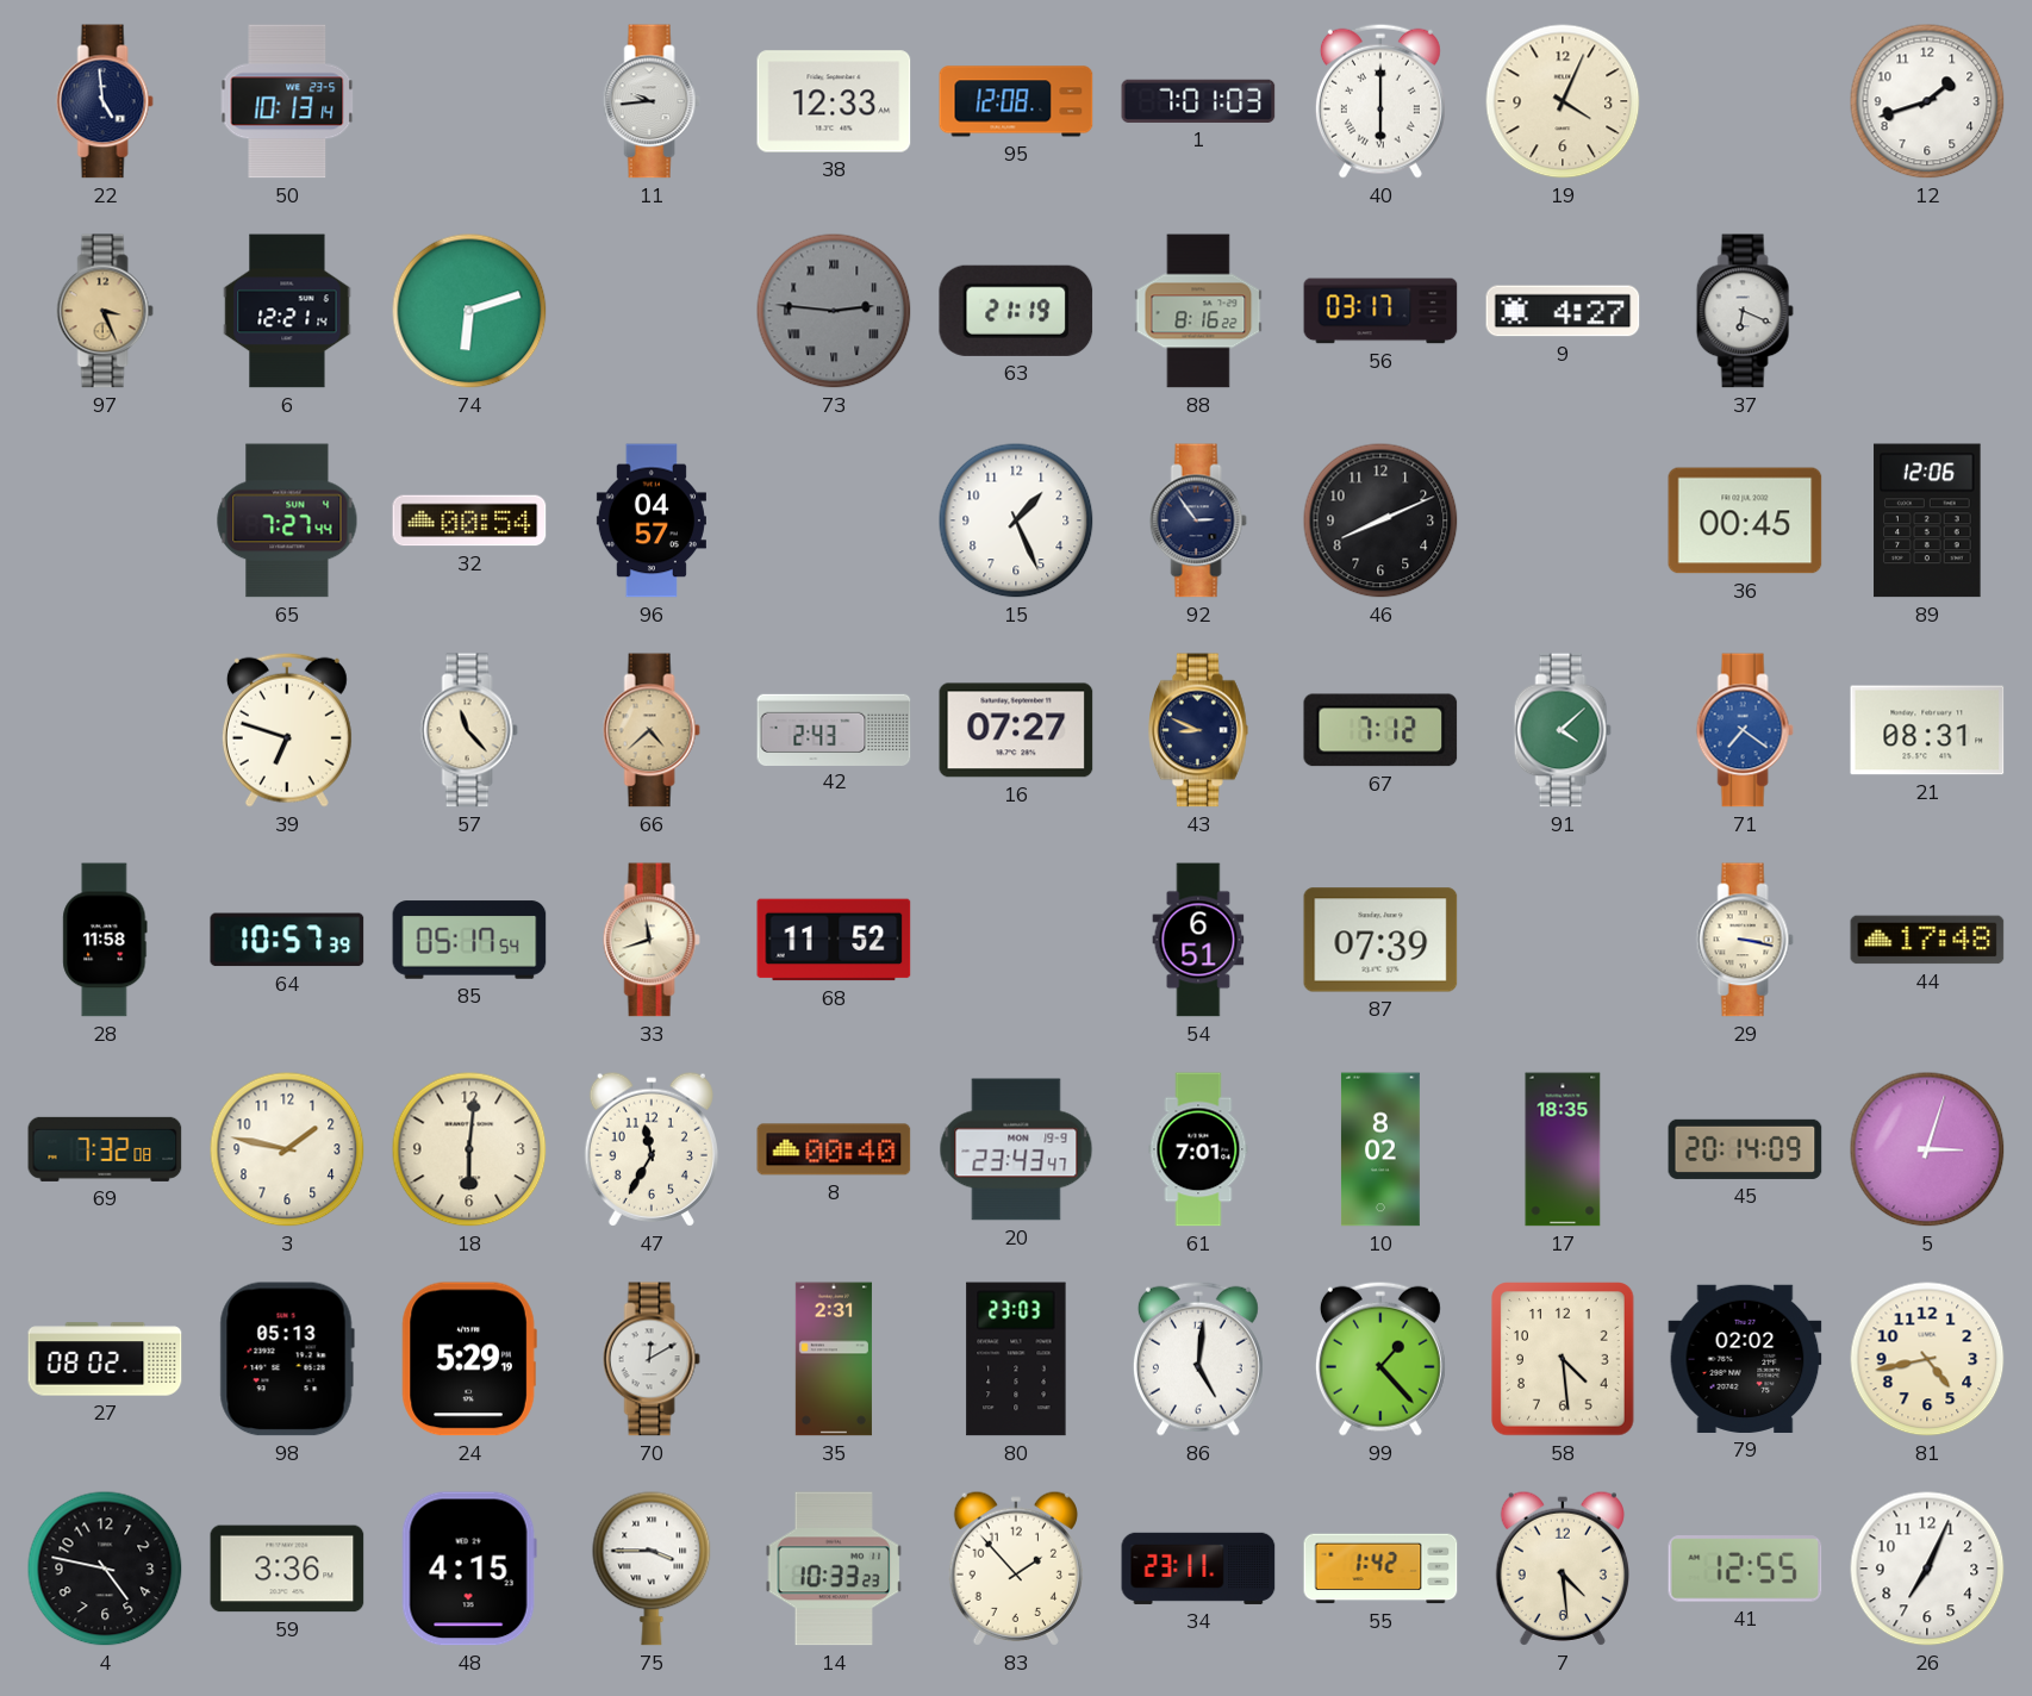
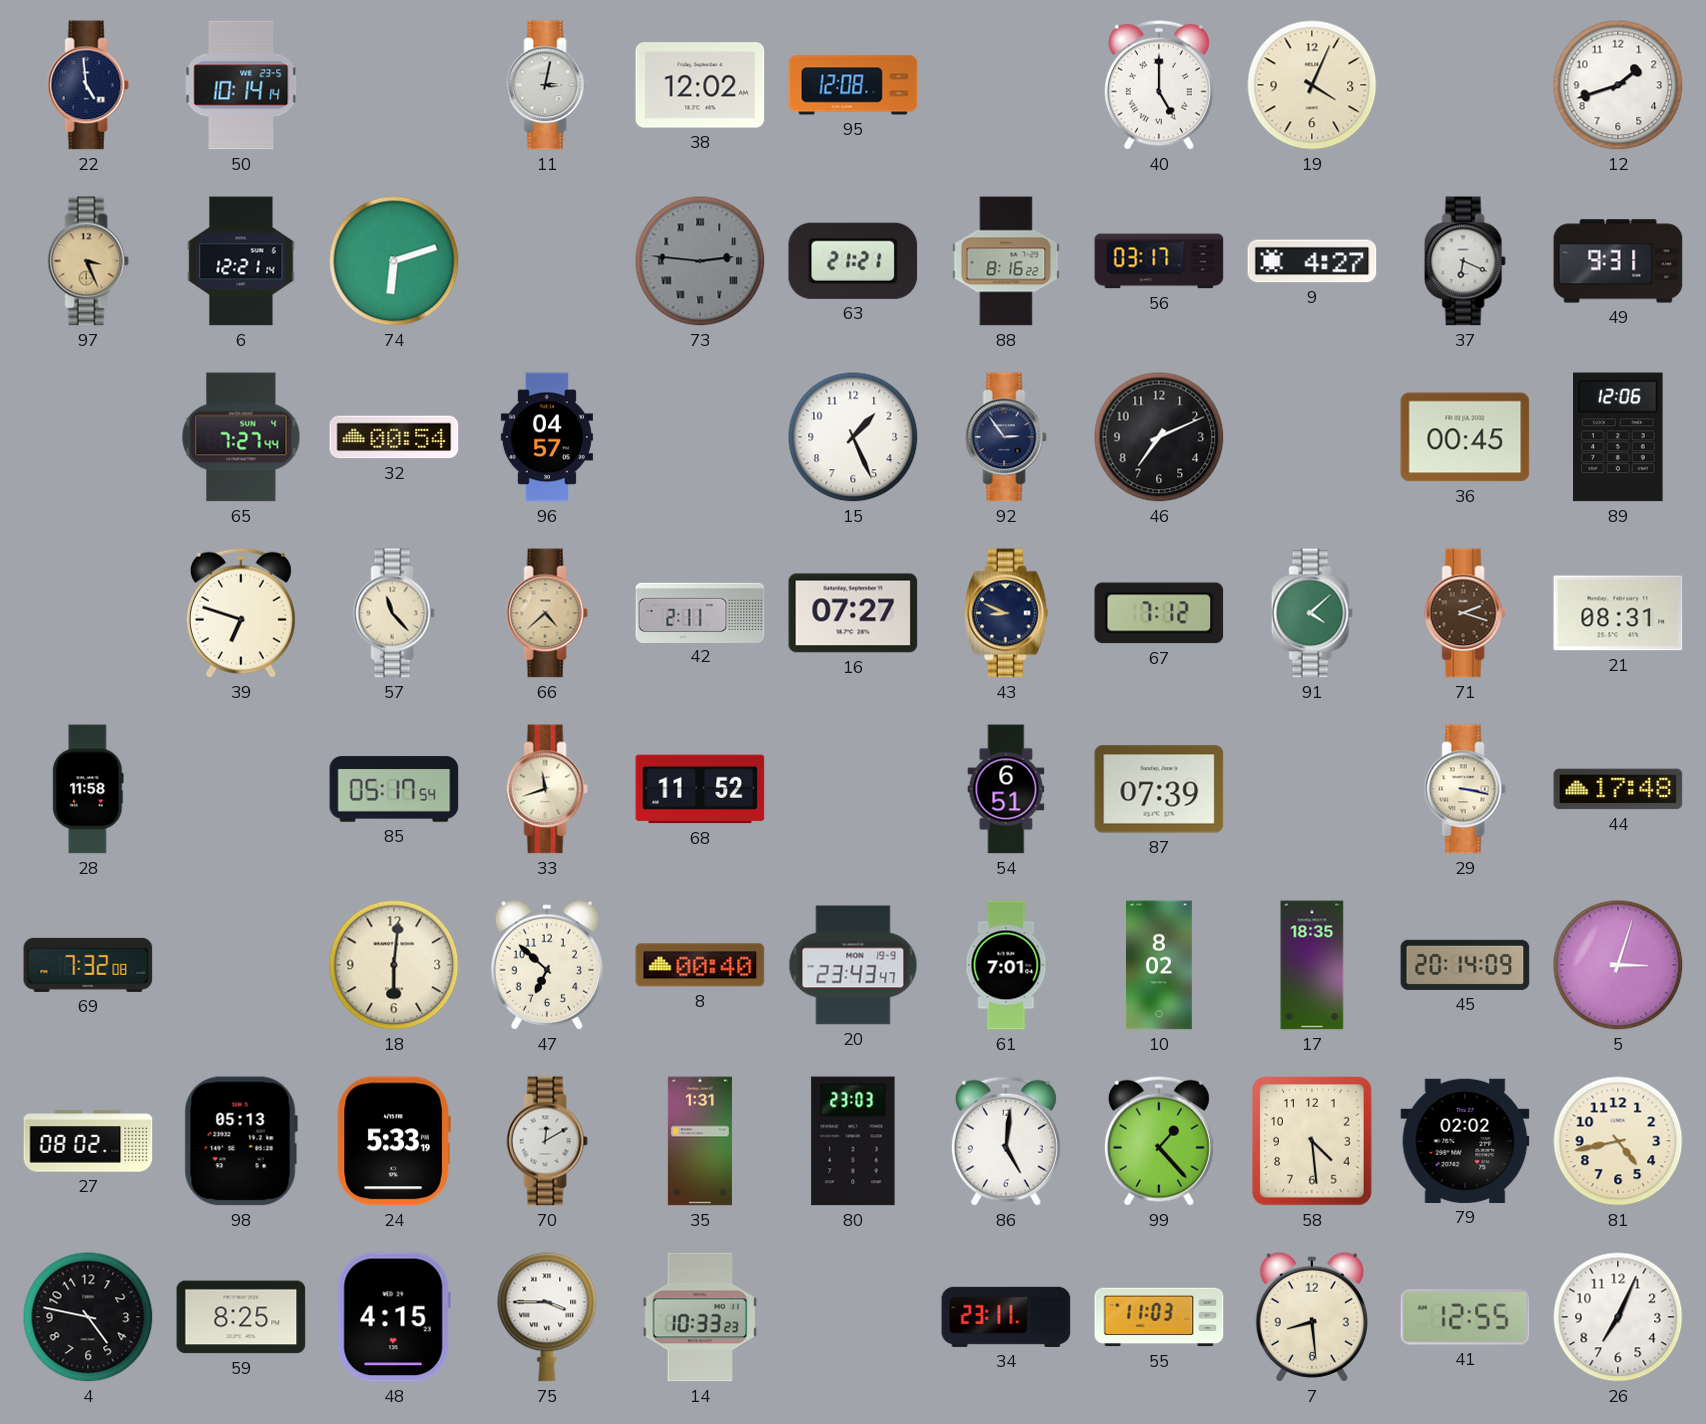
50: 10:13 -> 10:14 (241, 85)
11: 9:44 -> 3:02 (547, 85)
38: 12:33 -> 12:02 (700, 85)
1: 7:01 -> none (1198, 101)
40: 6:00 -> 5:00 (1159, 85)
63: 21:19 -> 21:21 (853, 261)
49: none -> 9:31 (1618, 261)
46: 8:11 -> 7:11 (1159, 437)
42: 2:43 -> 2:11 (700, 612)
71: 7:21 -> 2:18 (1465, 613)
71 dial: blue -> brown (1465, 613)
64: 10:57 -> none (287, 940)
3: 1:47 -> none (287, 1149)
47: 11:35 -> 6:52 (547, 965)
24: 5:29 -> 5:33 (394, 1141)
35: 2:31 -> 1:31 (700, 1141)
59: 3:36 -> 8:25 (241, 1317)
83: 1:53 -> none (1016, 1569)
55: 1:42 -> 11:03 (1159, 1317)
7: 4:29 -> 8:29 (1312, 1317)
